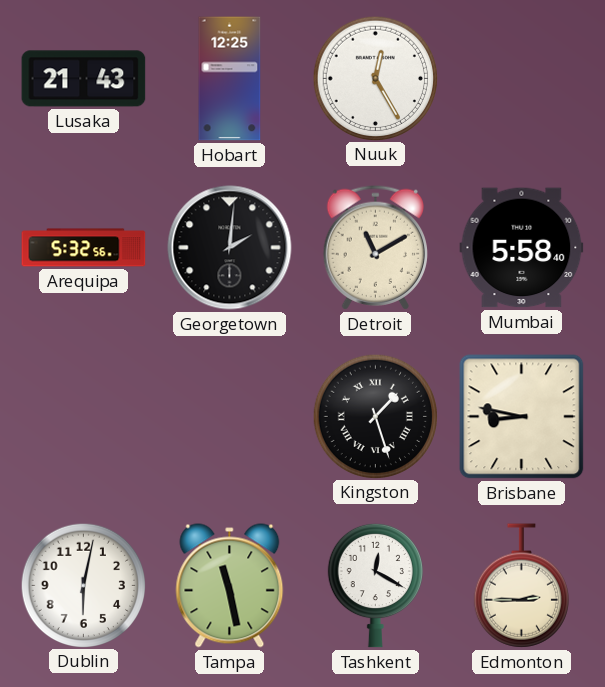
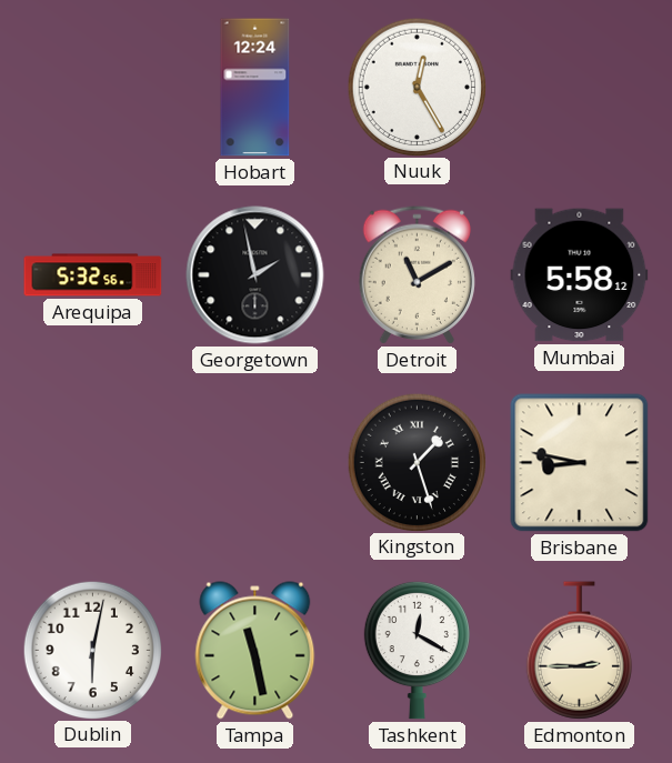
Lusaka: 21:43 -> none (84, 79)
Hobart: 12:25 -> 12:24 (255, 88)
Georgetown: 2:01 -> 1:58 (255, 275)
Mumbai: 5:58:40 -> 5:58:12 (580, 275)
